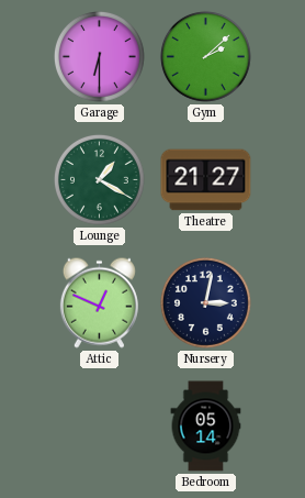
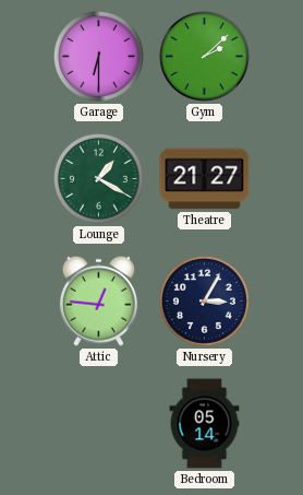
Attic: 12:49 -> 12:46 (98, 300)
Nursery: 3:02 -> 3:05 (204, 300)
